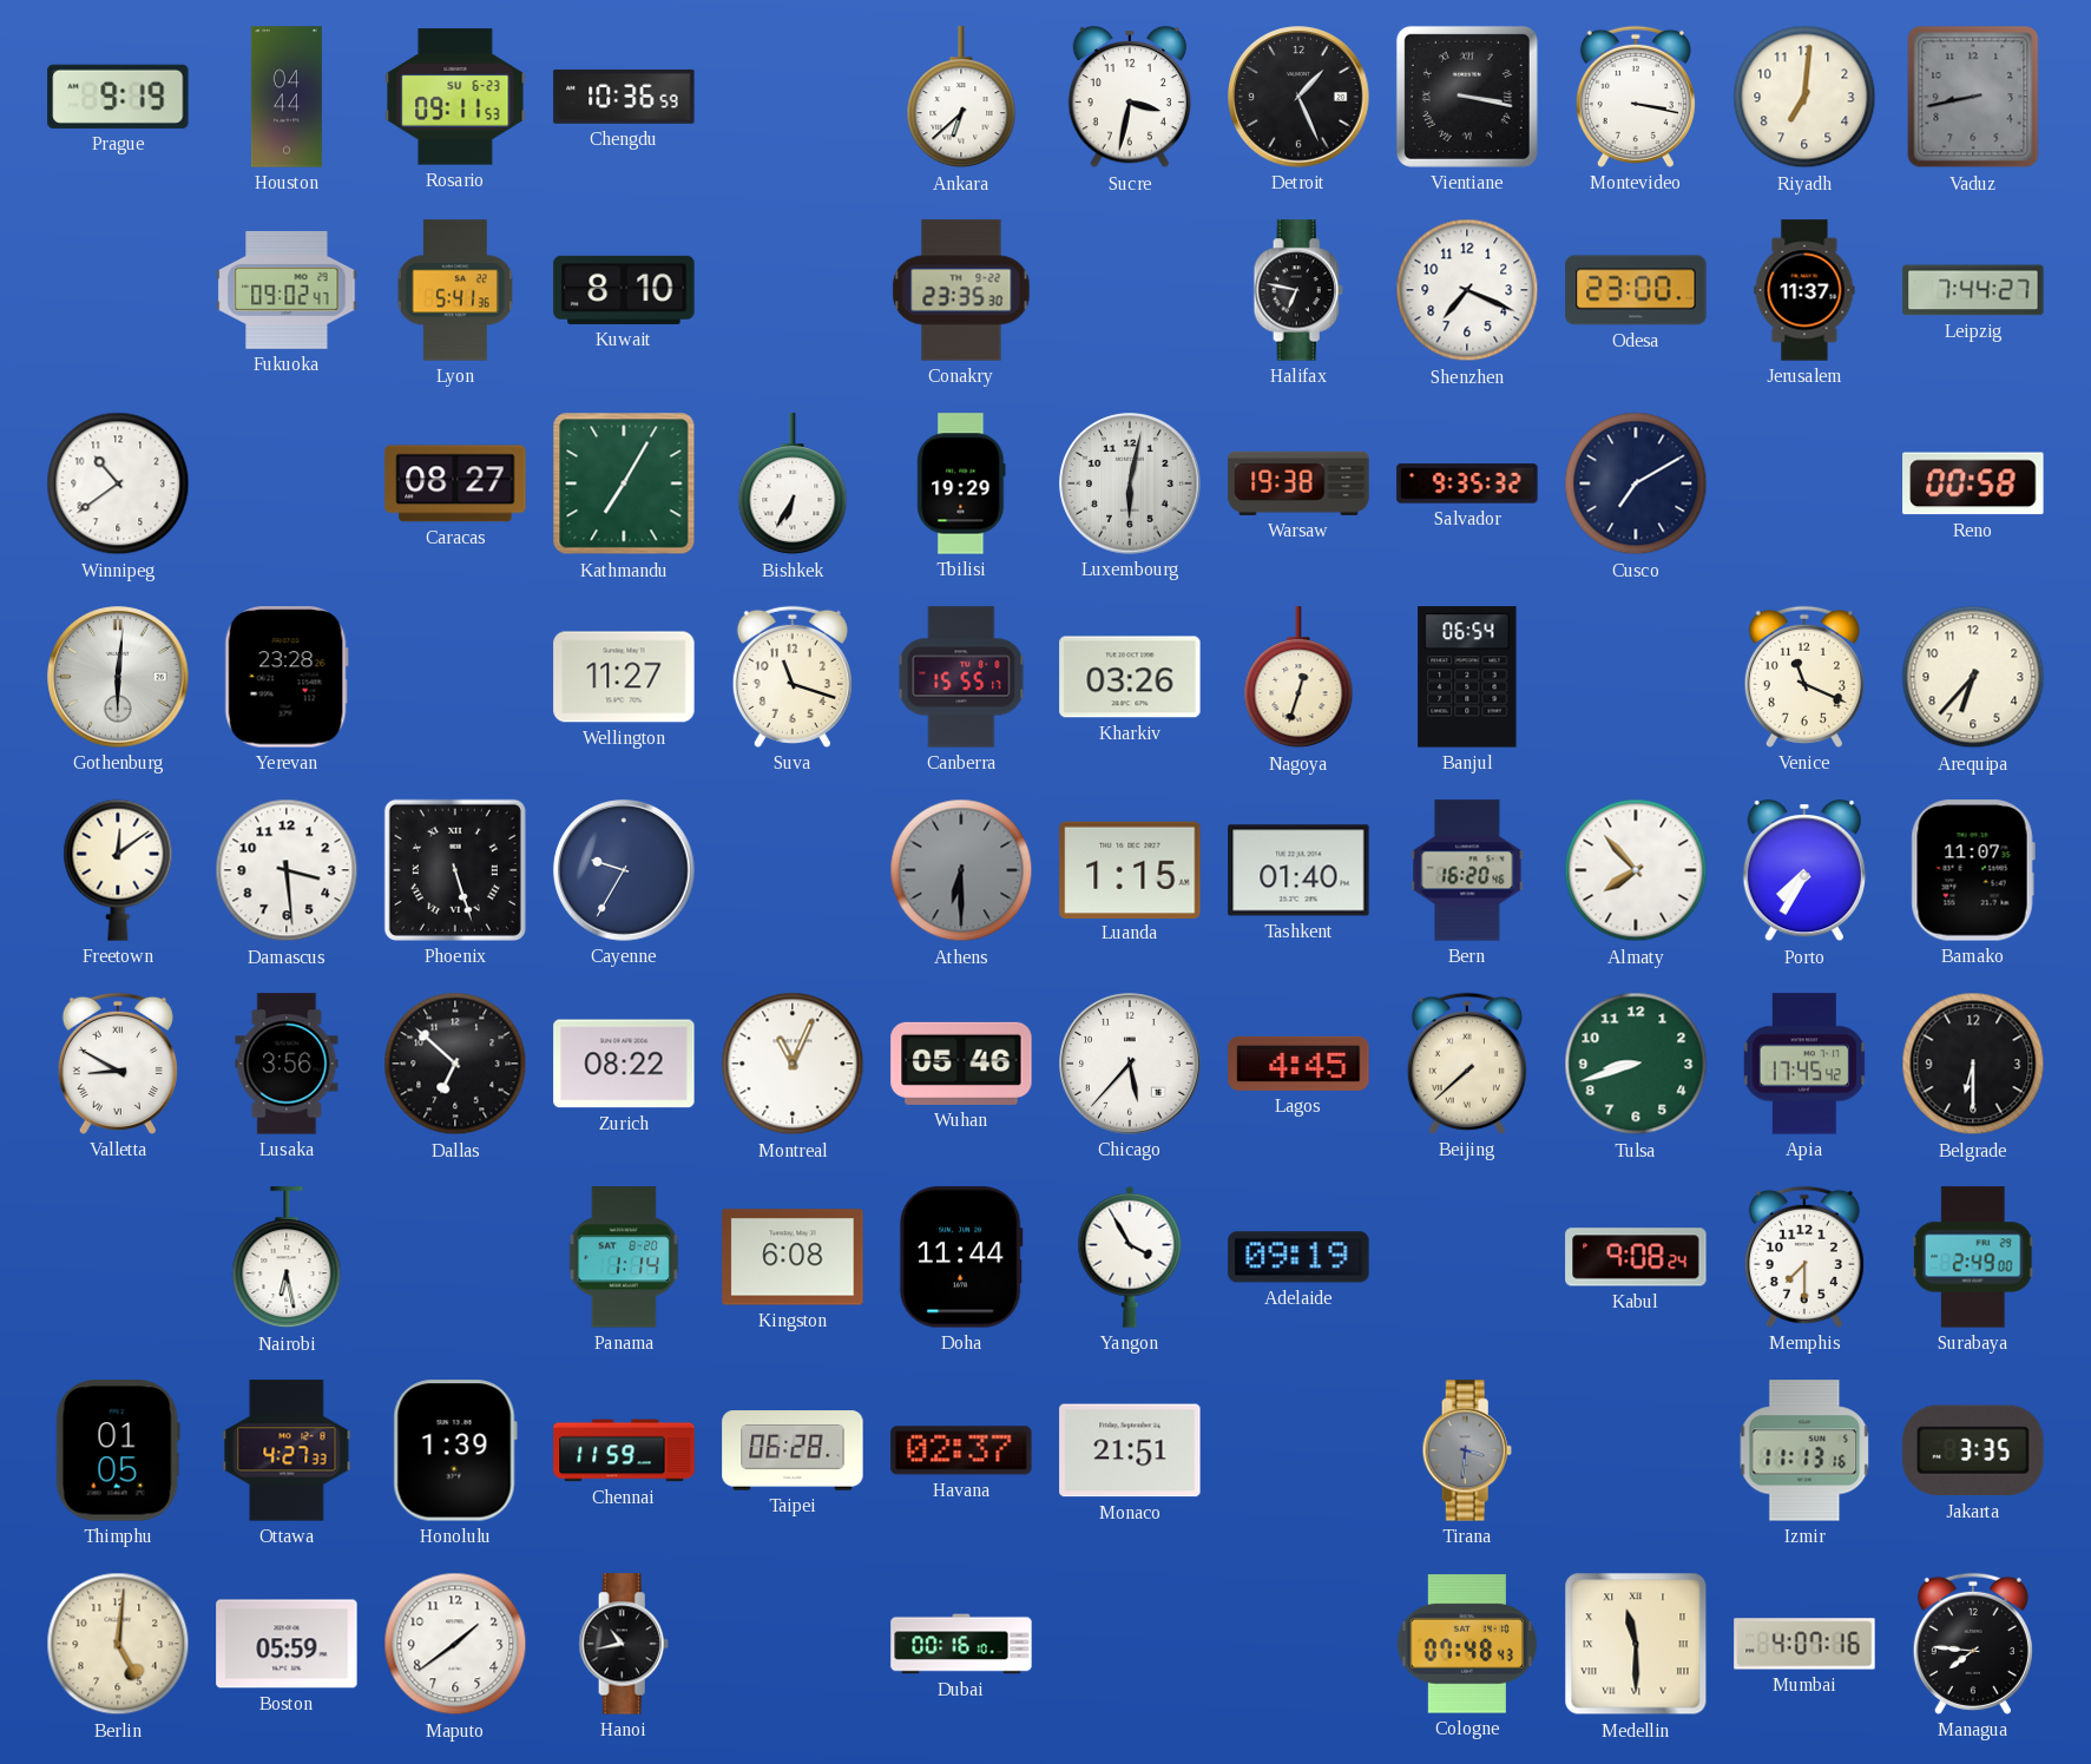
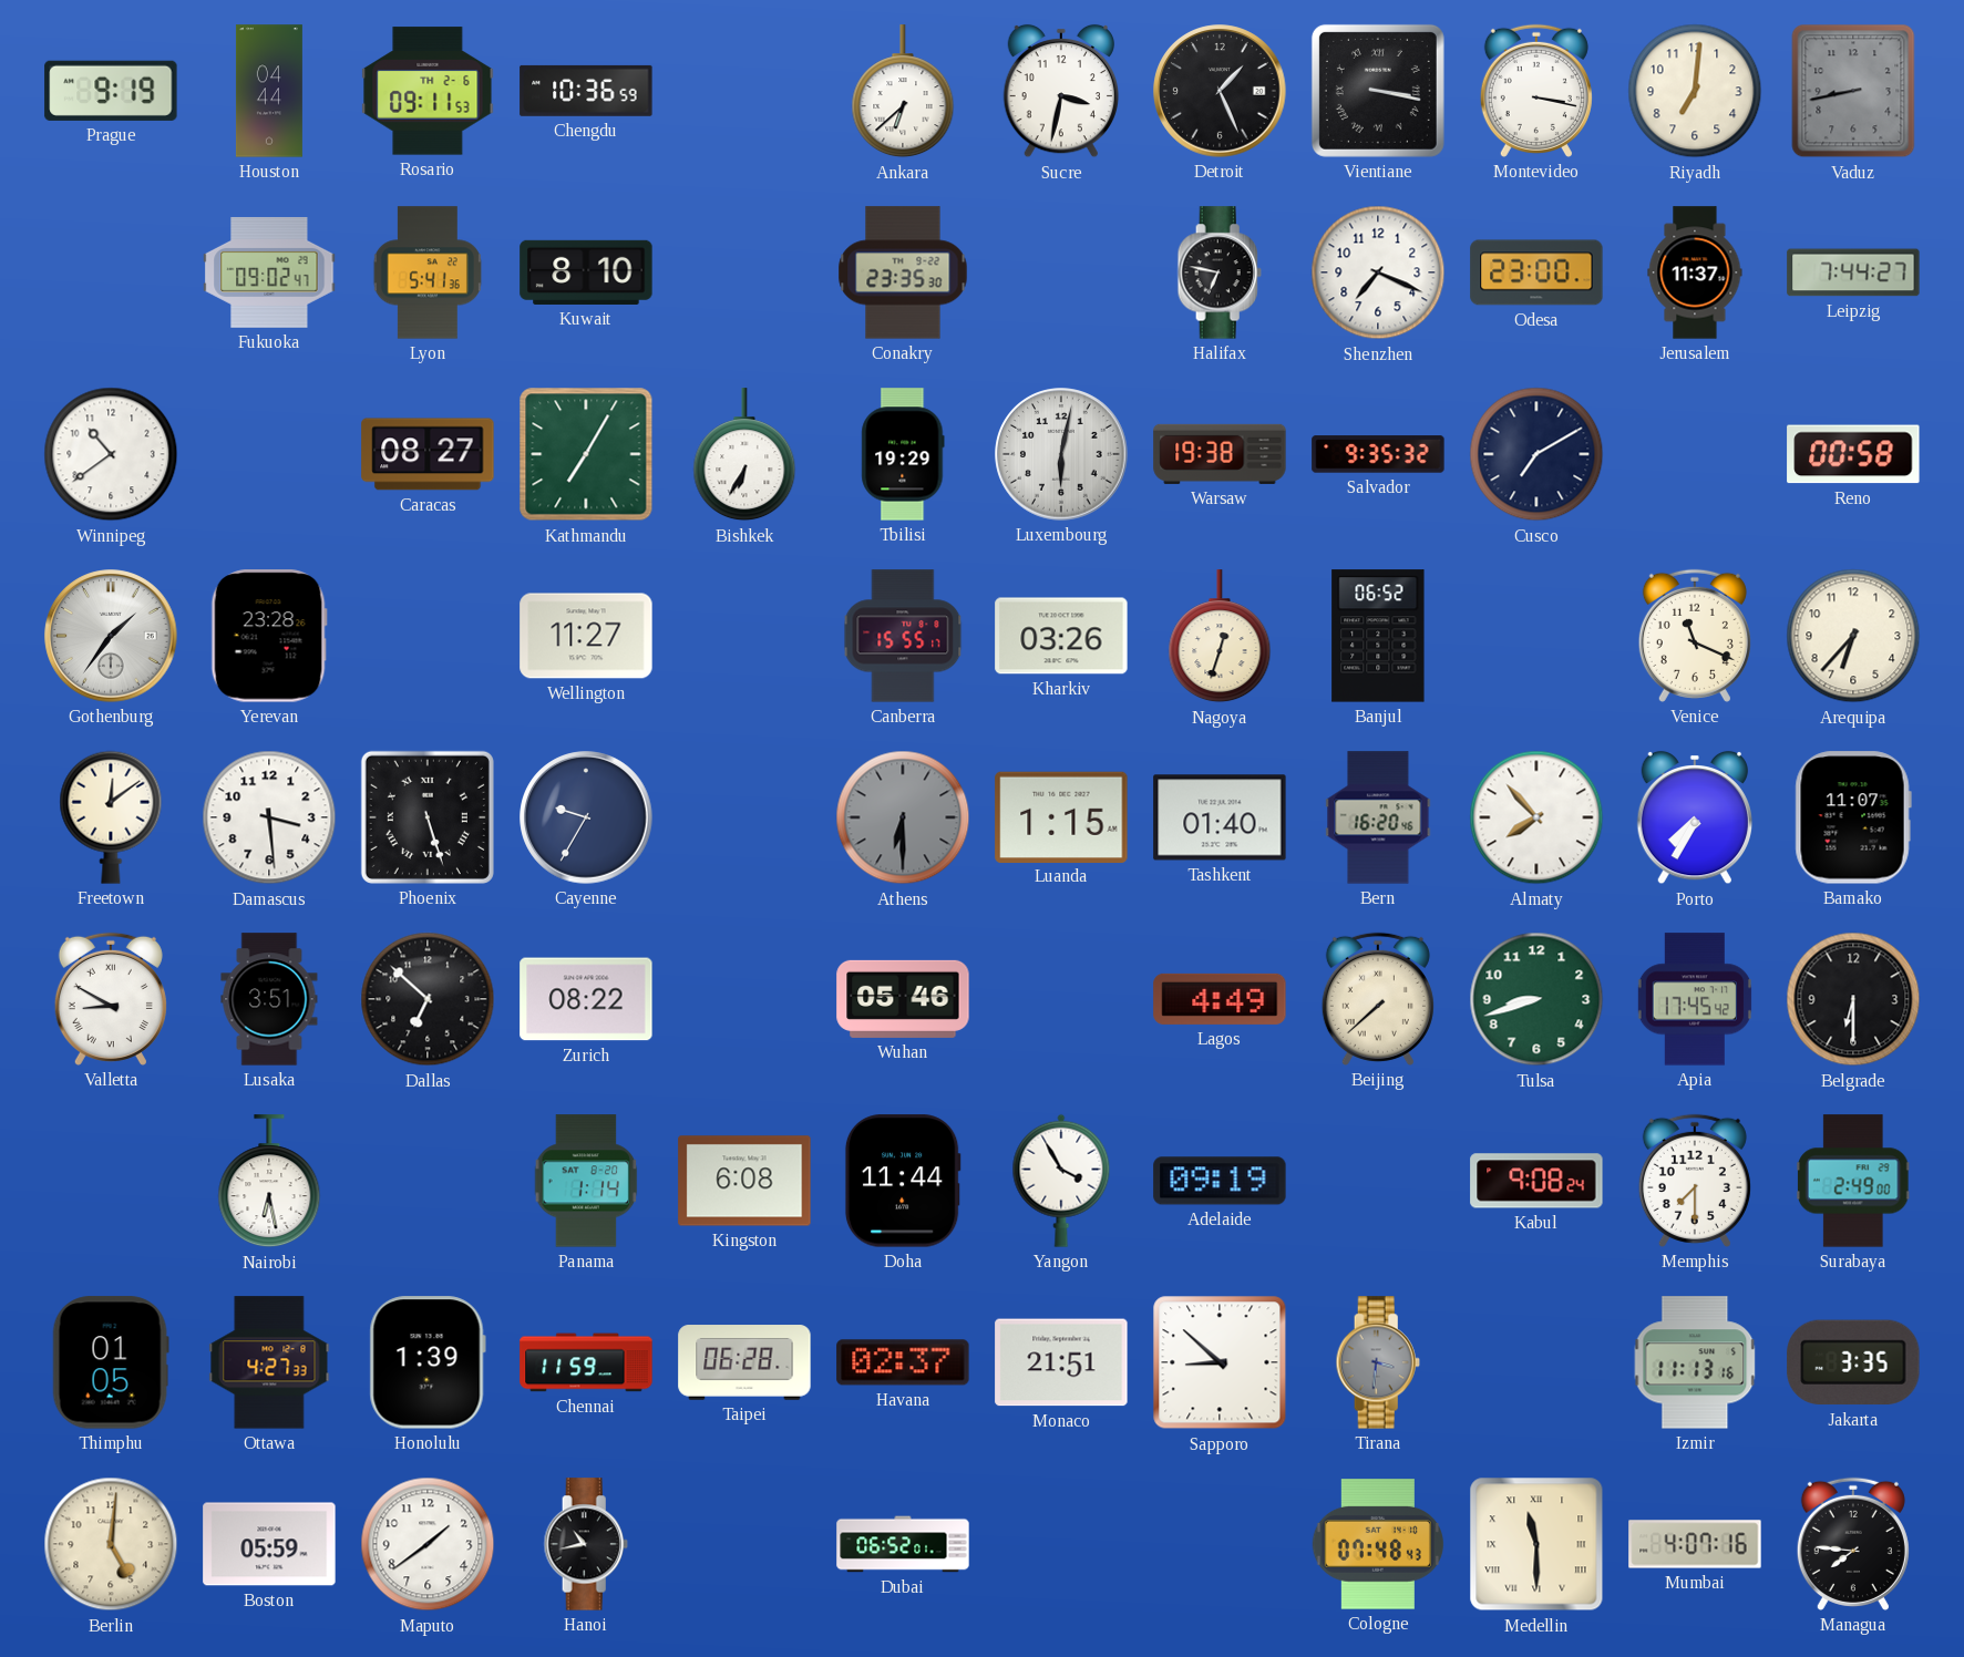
Rosario date: SU 6-23 -> TH 2-6 (428, 91)
Gothenburg: 6:01 -> 1:36 (111, 636)
Suva: 11:18 -> none (793, 677)
Banjul: 06:54 -> 06:52 (1378, 636)
Lusaka: 3:56 -> 3:51 (269, 999)
Montreal: 11:04 -> none (793, 1064)
Chicago: 5:37 -> none (1130, 1064)
Lagos: 4:45 -> 4:49 (1220, 999)
Sapporo: none -> 8:52 (1220, 1362)
Dubai: 00:16 -> 06:52 (903, 1544)
